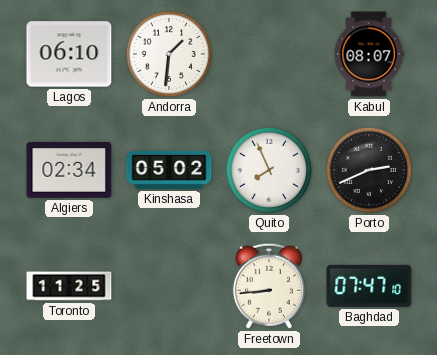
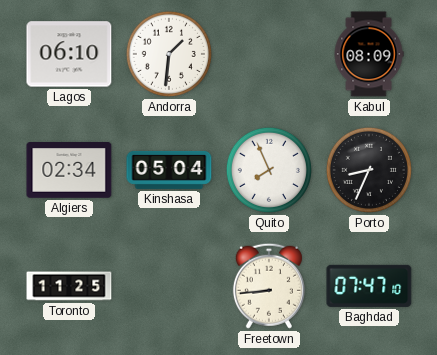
Kabul: 08:07 -> 08:09 (369, 54)
Kinshasa: 05:02 -> 05:04 (169, 170)
Porto: 2:41 -> 8:34 (369, 170)
